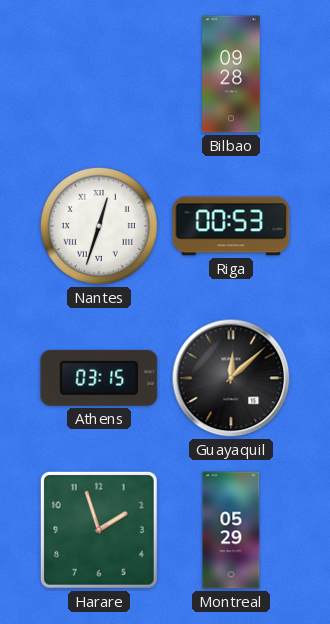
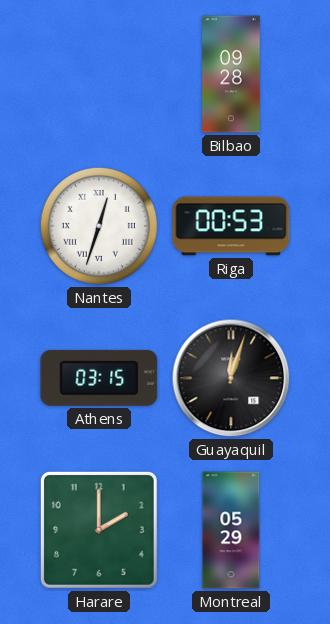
Guayaquil: 12:08 -> 12:03 (231, 378)
Harare: 1:57 -> 2:00 (99, 530)
